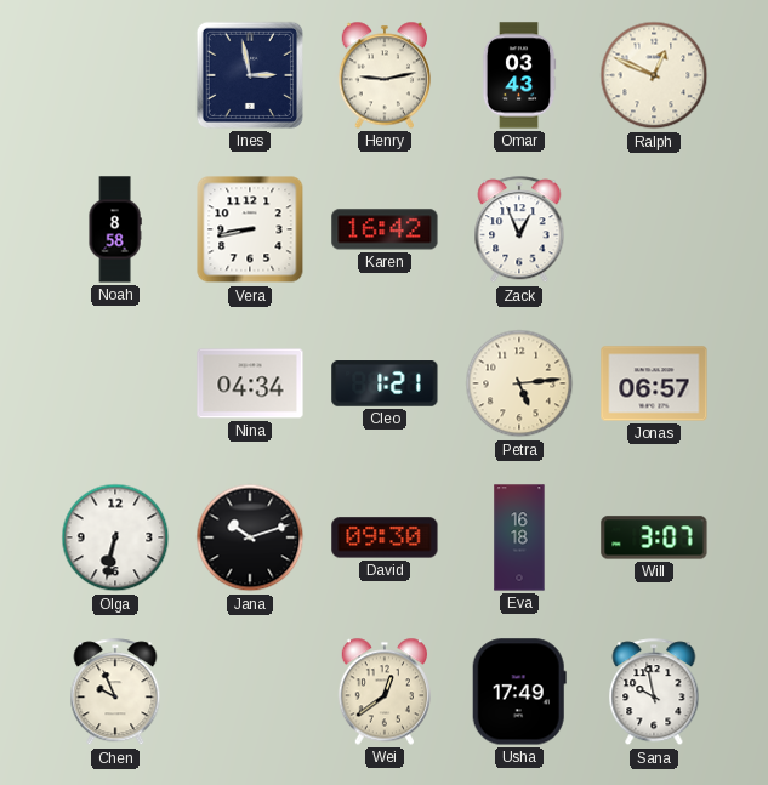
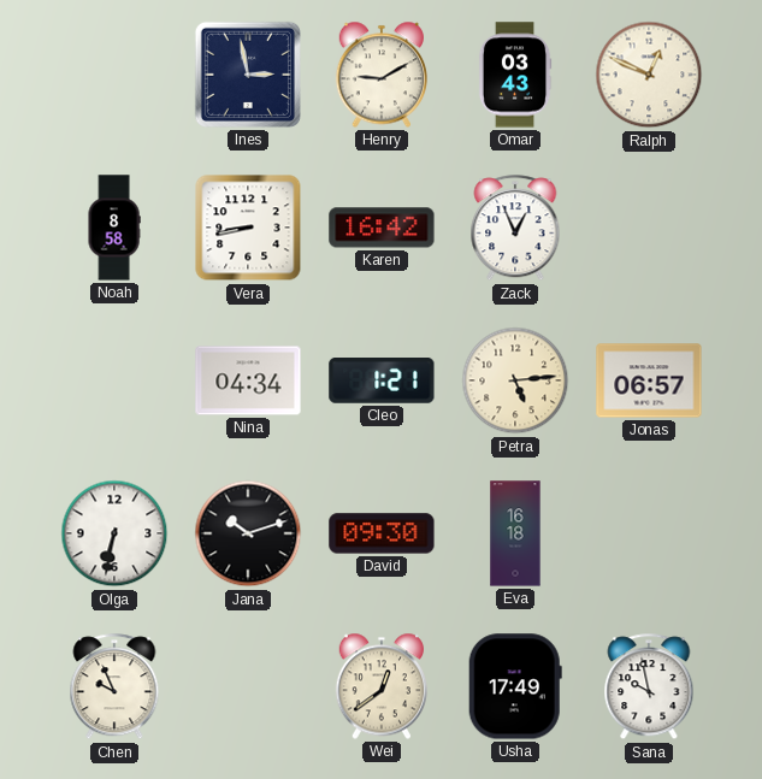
Henry: 9:13 -> 9:10 (380, 75)
Will: 3:07 -> none (654, 537)
